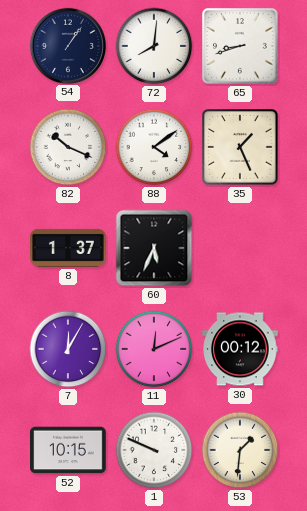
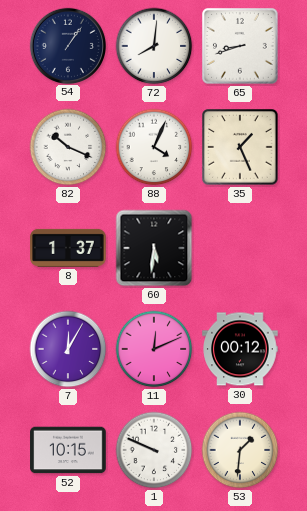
88: 4:09 -> 4:04 (154, 147)
60: 5:34 -> 5:31 (154, 248)
